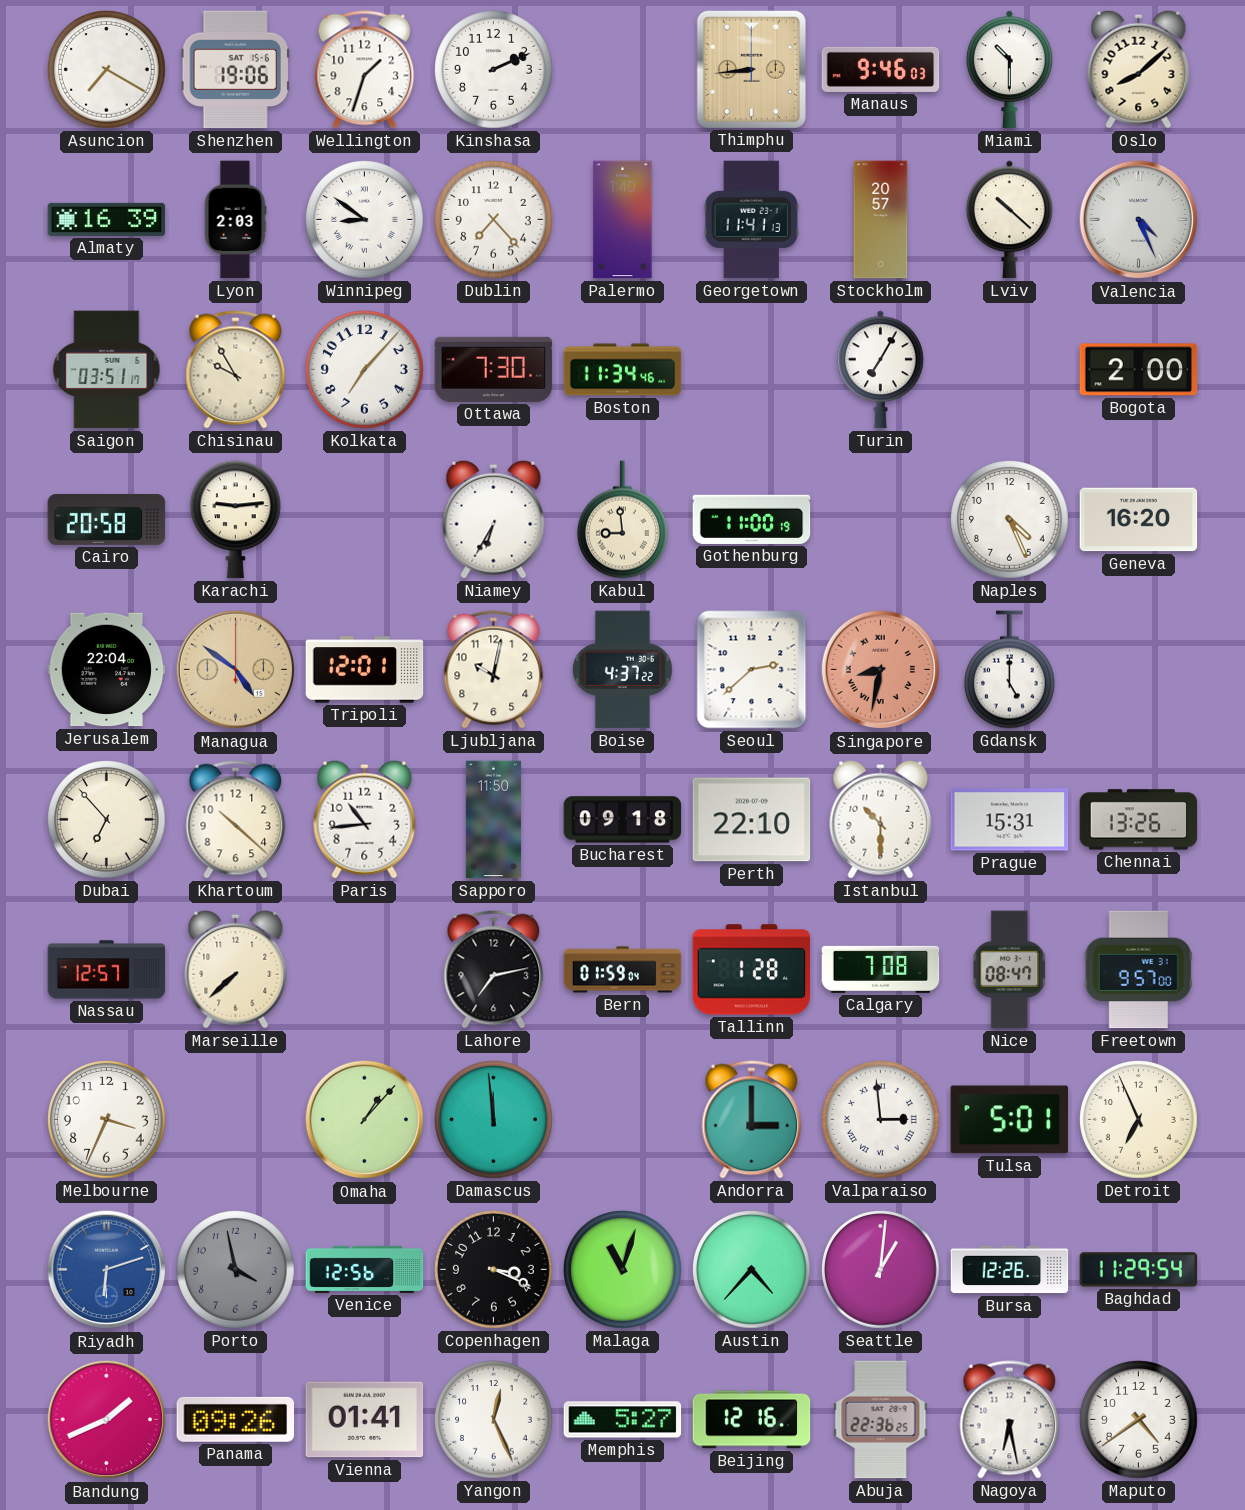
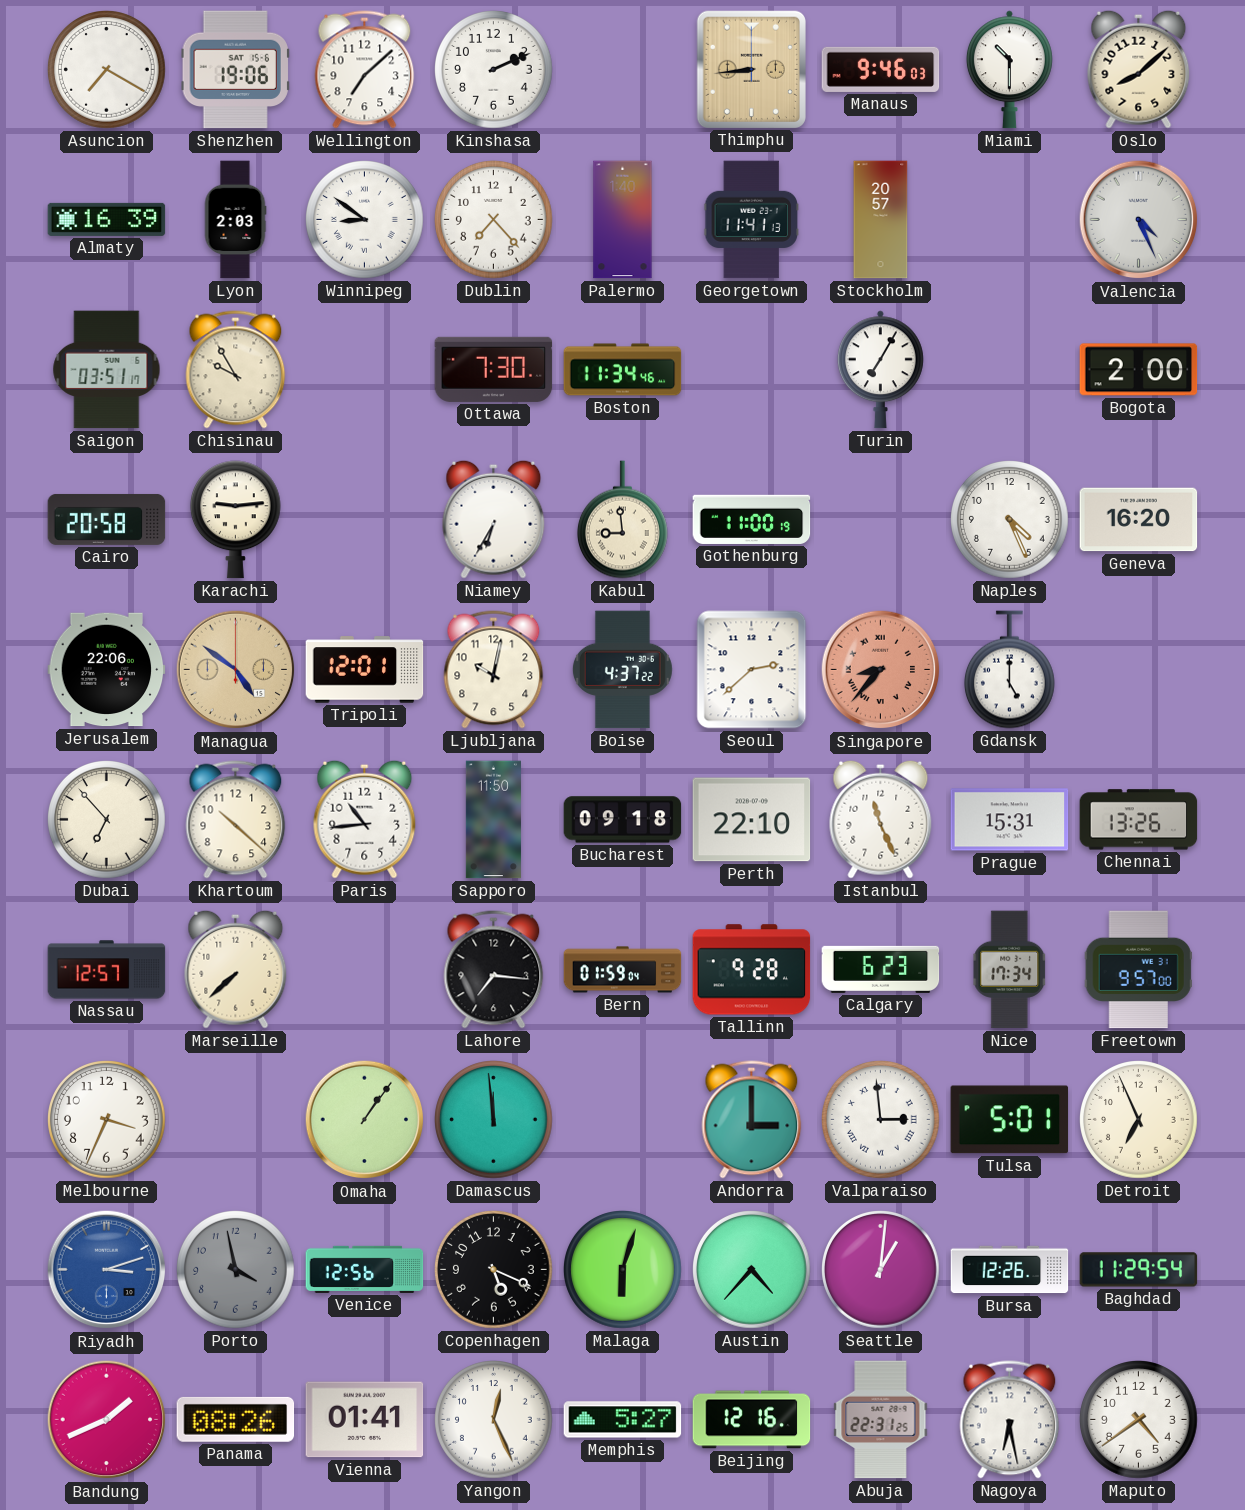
Wellington: 1:33 -> 7:08 (365, 70)
Lviv: 10:22 -> none (1009, 220)
Kolkata: 7:07 -> none (365, 370)
Jerusalem: 22:04 -> 22:06 (107, 670)
Singapore: 8:32 -> 8:37 (881, 670)
Istanbul: 10:30 -> 11:26 (881, 819)
Lahore: 7:13 -> 7:16 (494, 970)
Tallinn: 1:28 -> 9:28 (752, 970)
Calgary: 7:08 -> 6:23 (881, 969)
Nice: 08:47 -> 17:34 (1010, 970)
Omaha: 1:07 -> 1:06 (365, 1120)
Riyadh: 6:12 -> 3:12 (107, 1270)
Copenhagen: 3:19 -> 5:19 (494, 1270)
Malaga: 11:03 -> 6:03 (623, 1270)
Panama: 09:26 -> 08:26 (236, 1419)
Abuja: 22:36 -> 22:31 (881, 1420)
